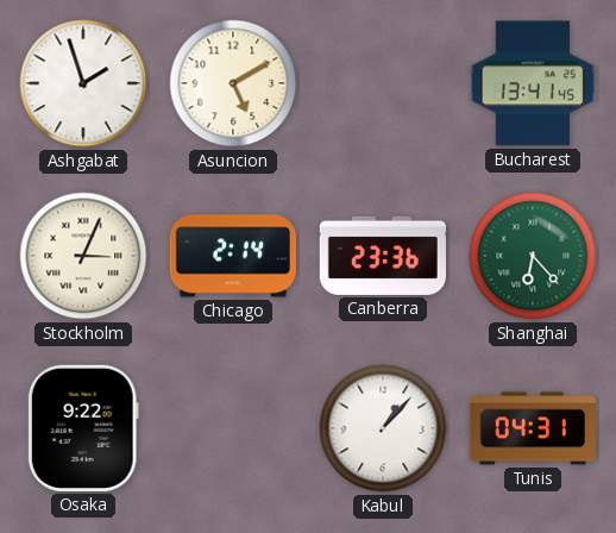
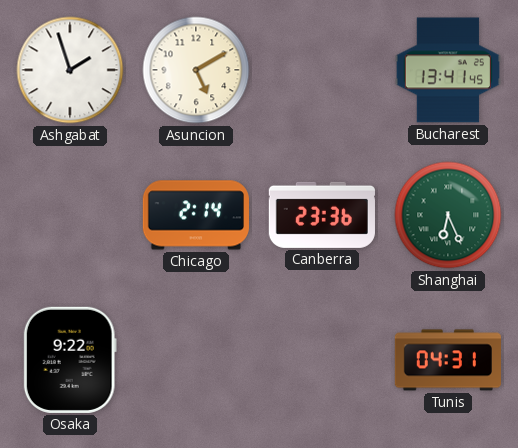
Stockholm: 3:04 -> none (83, 256)
Shanghai: 6:23 -> 6:26 (448, 215)
Kabul: 1:07 -> none (383, 428)
